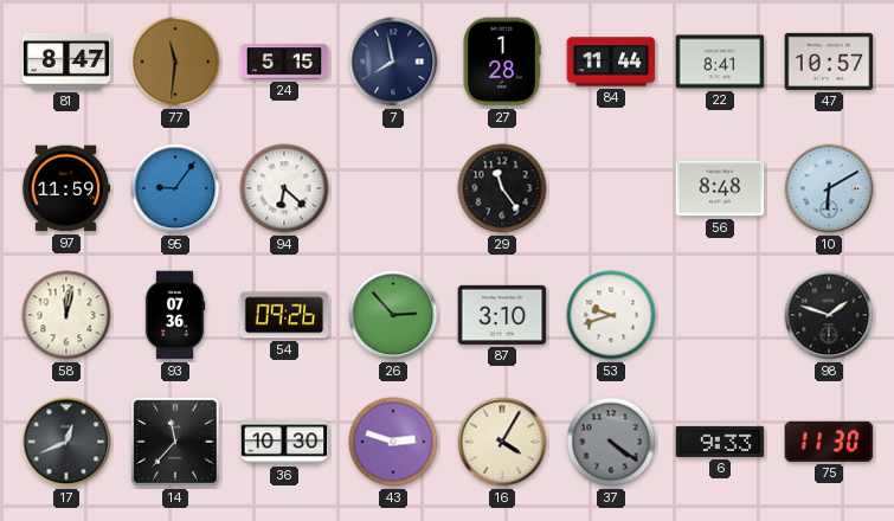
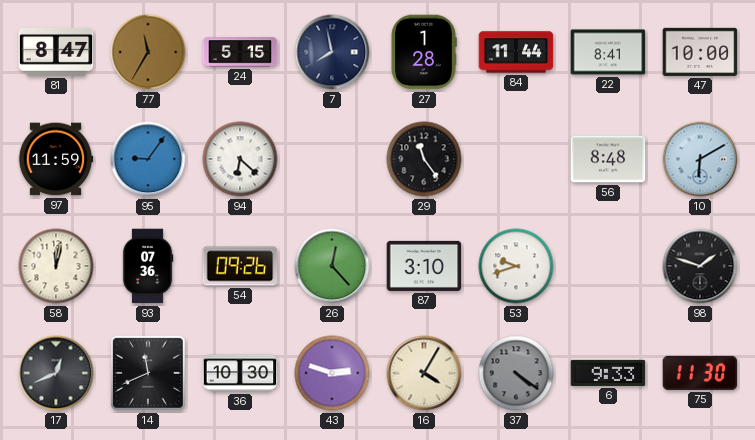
77: 11:31 -> 11:35 (148, 52)
47: 10:57 -> 10:00 (700, 52)
26: 2:53 -> 12:23 (332, 266)
14: 11:37 -> 11:41 (148, 373)
